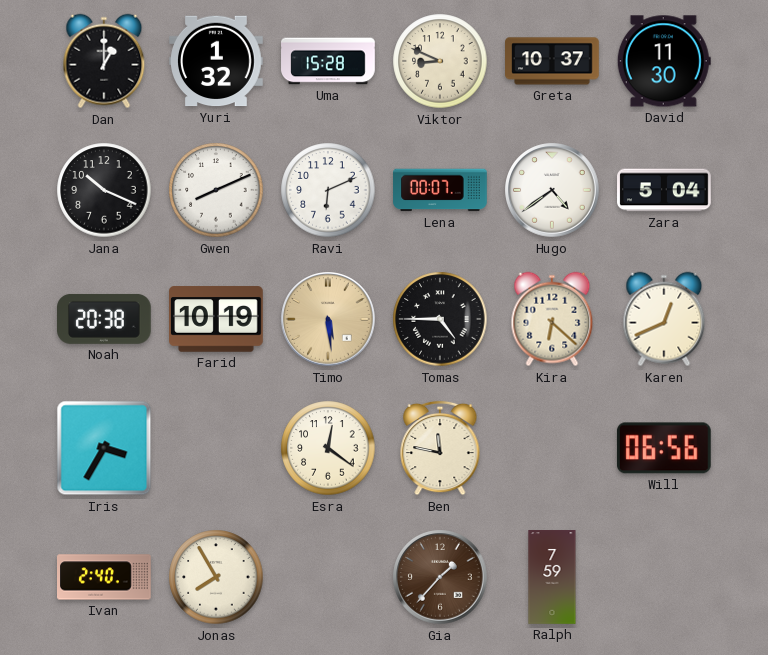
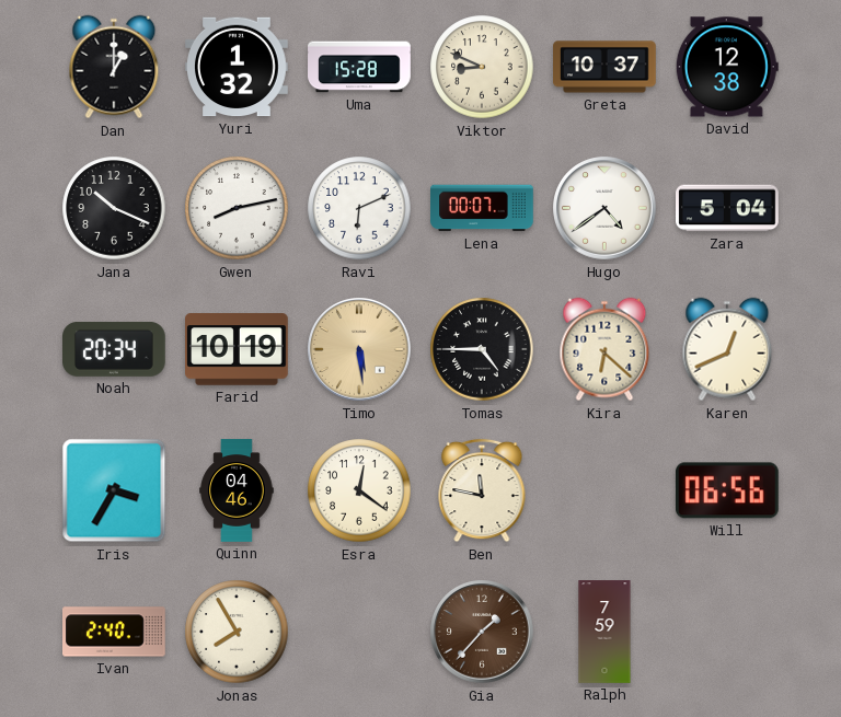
David: 11:30 -> 12:38 (727, 67)
Gwen: 8:11 -> 8:13 (237, 208)
Noah: 20:38 -> 20:34 (115, 349)
Quinn: none -> 04:46 (237, 490)
